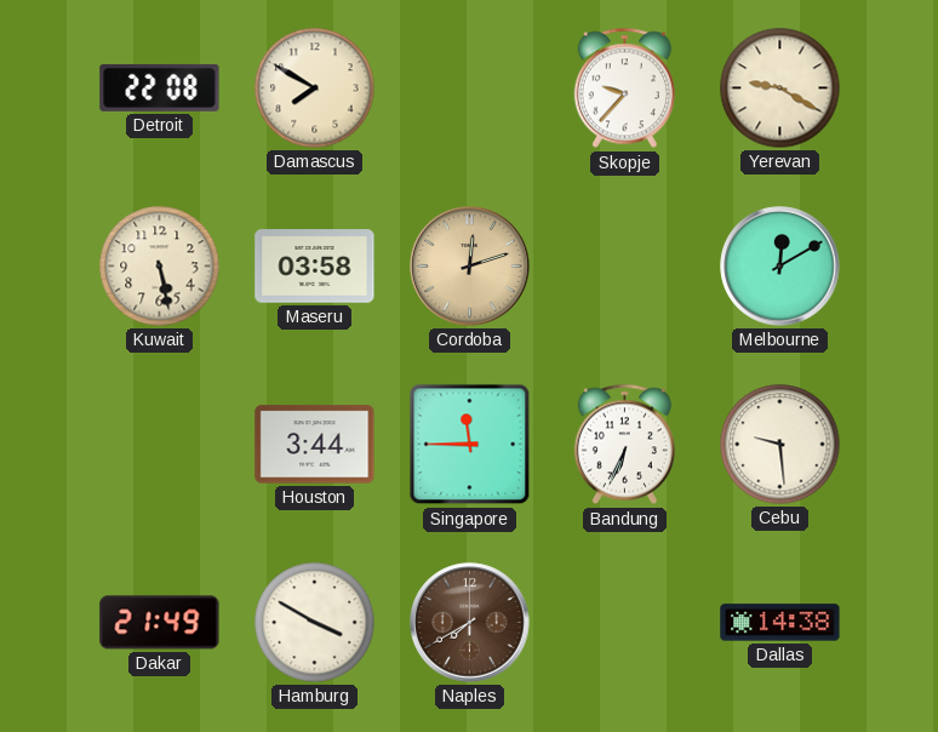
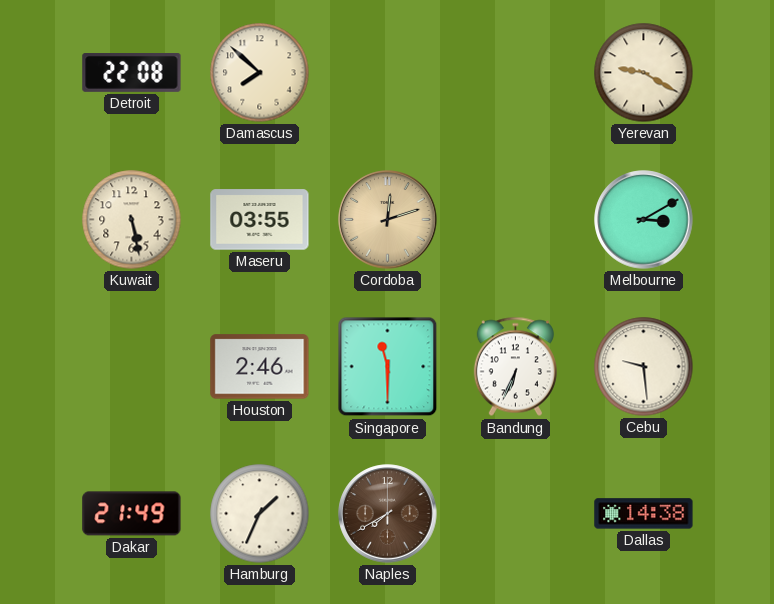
Damascus: 7:50 -> 7:52 (260, 73)
Skopje: 9:37 -> none (624, 88)
Maseru: 03:58 -> 03:55 (260, 220)
Melbourne: 12:10 -> 3:10 (644, 220)
Houston: 3:44 -> 2:46 (260, 367)
Singapore: 11:45 -> 11:30 (388, 367)
Hamburg: 3:50 -> 1:34 (260, 514)
